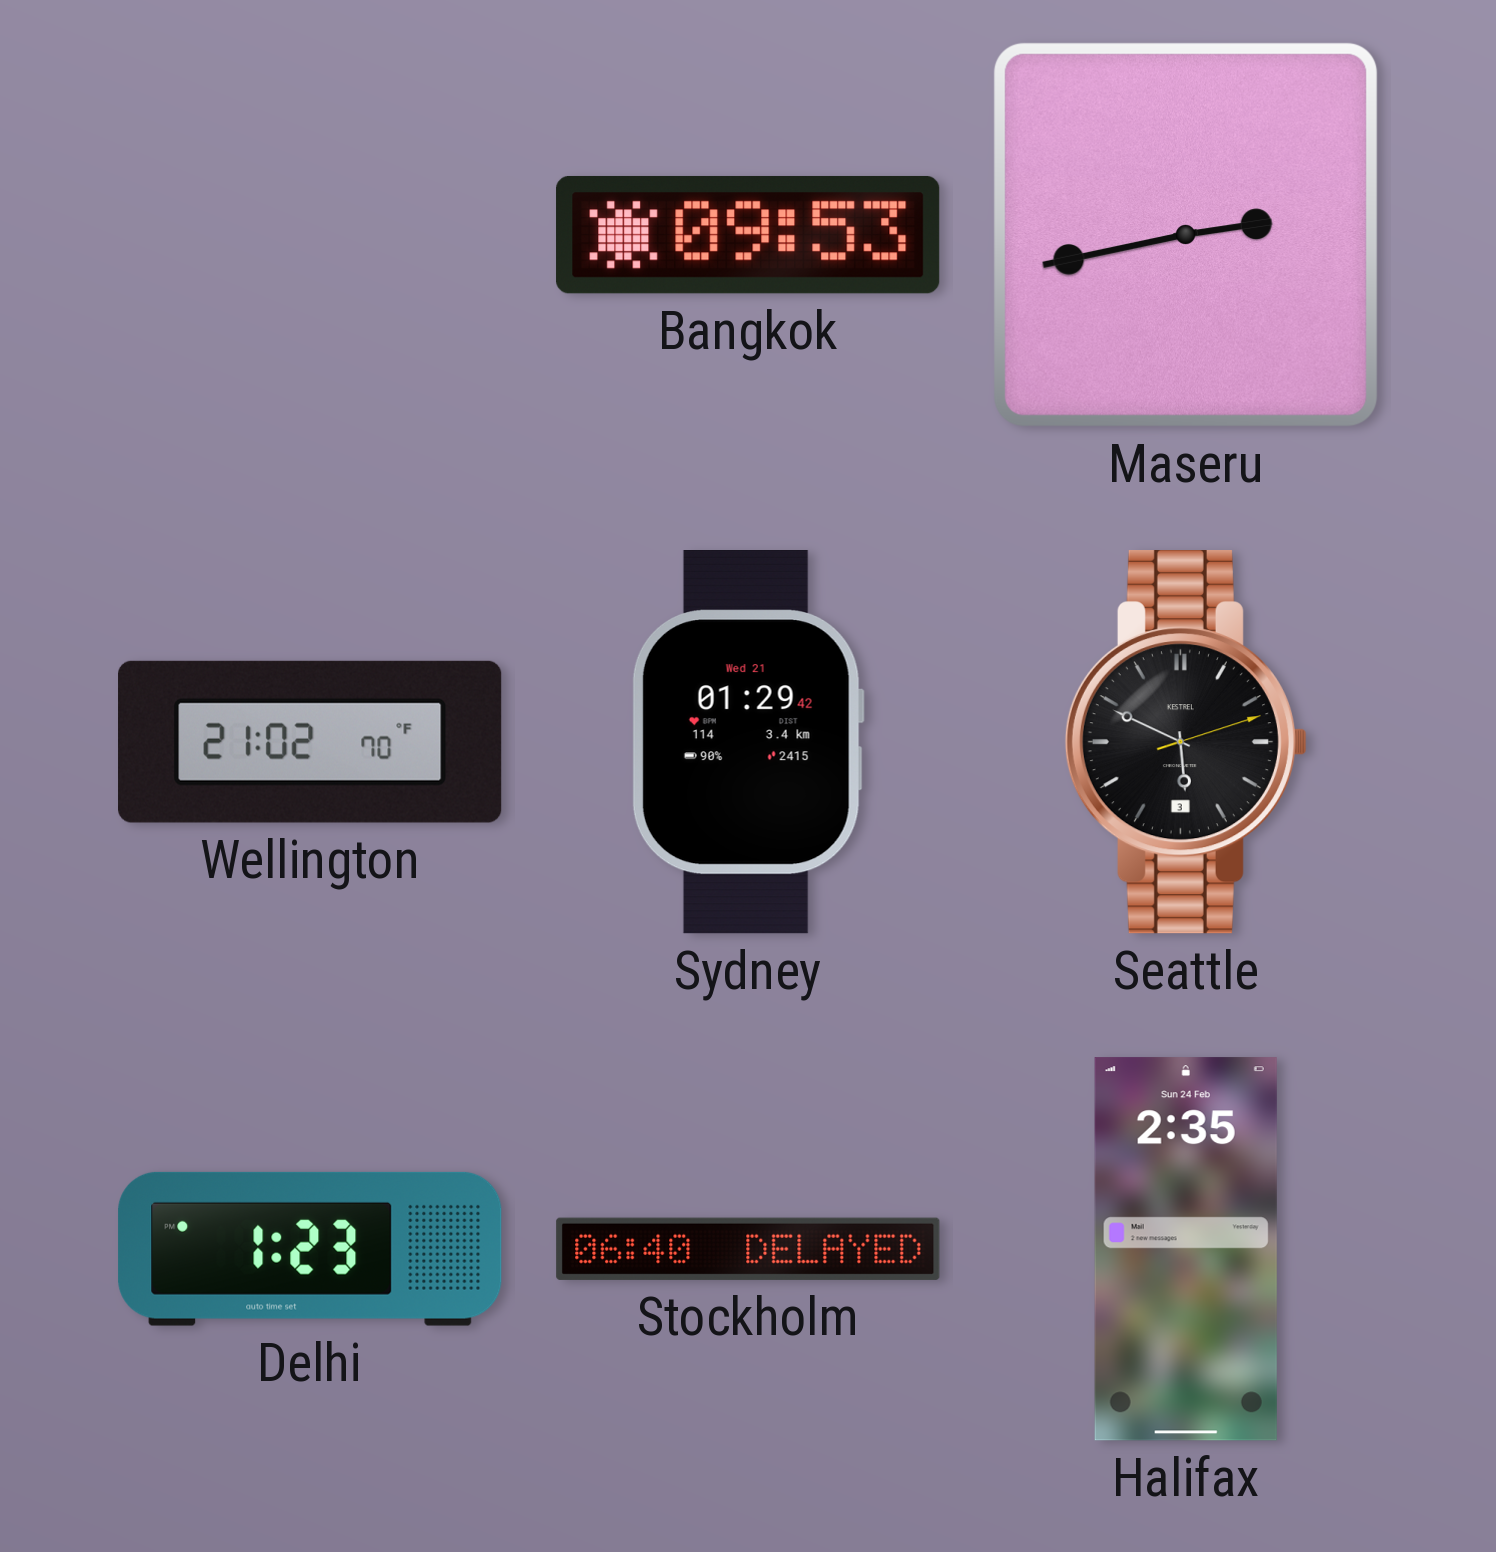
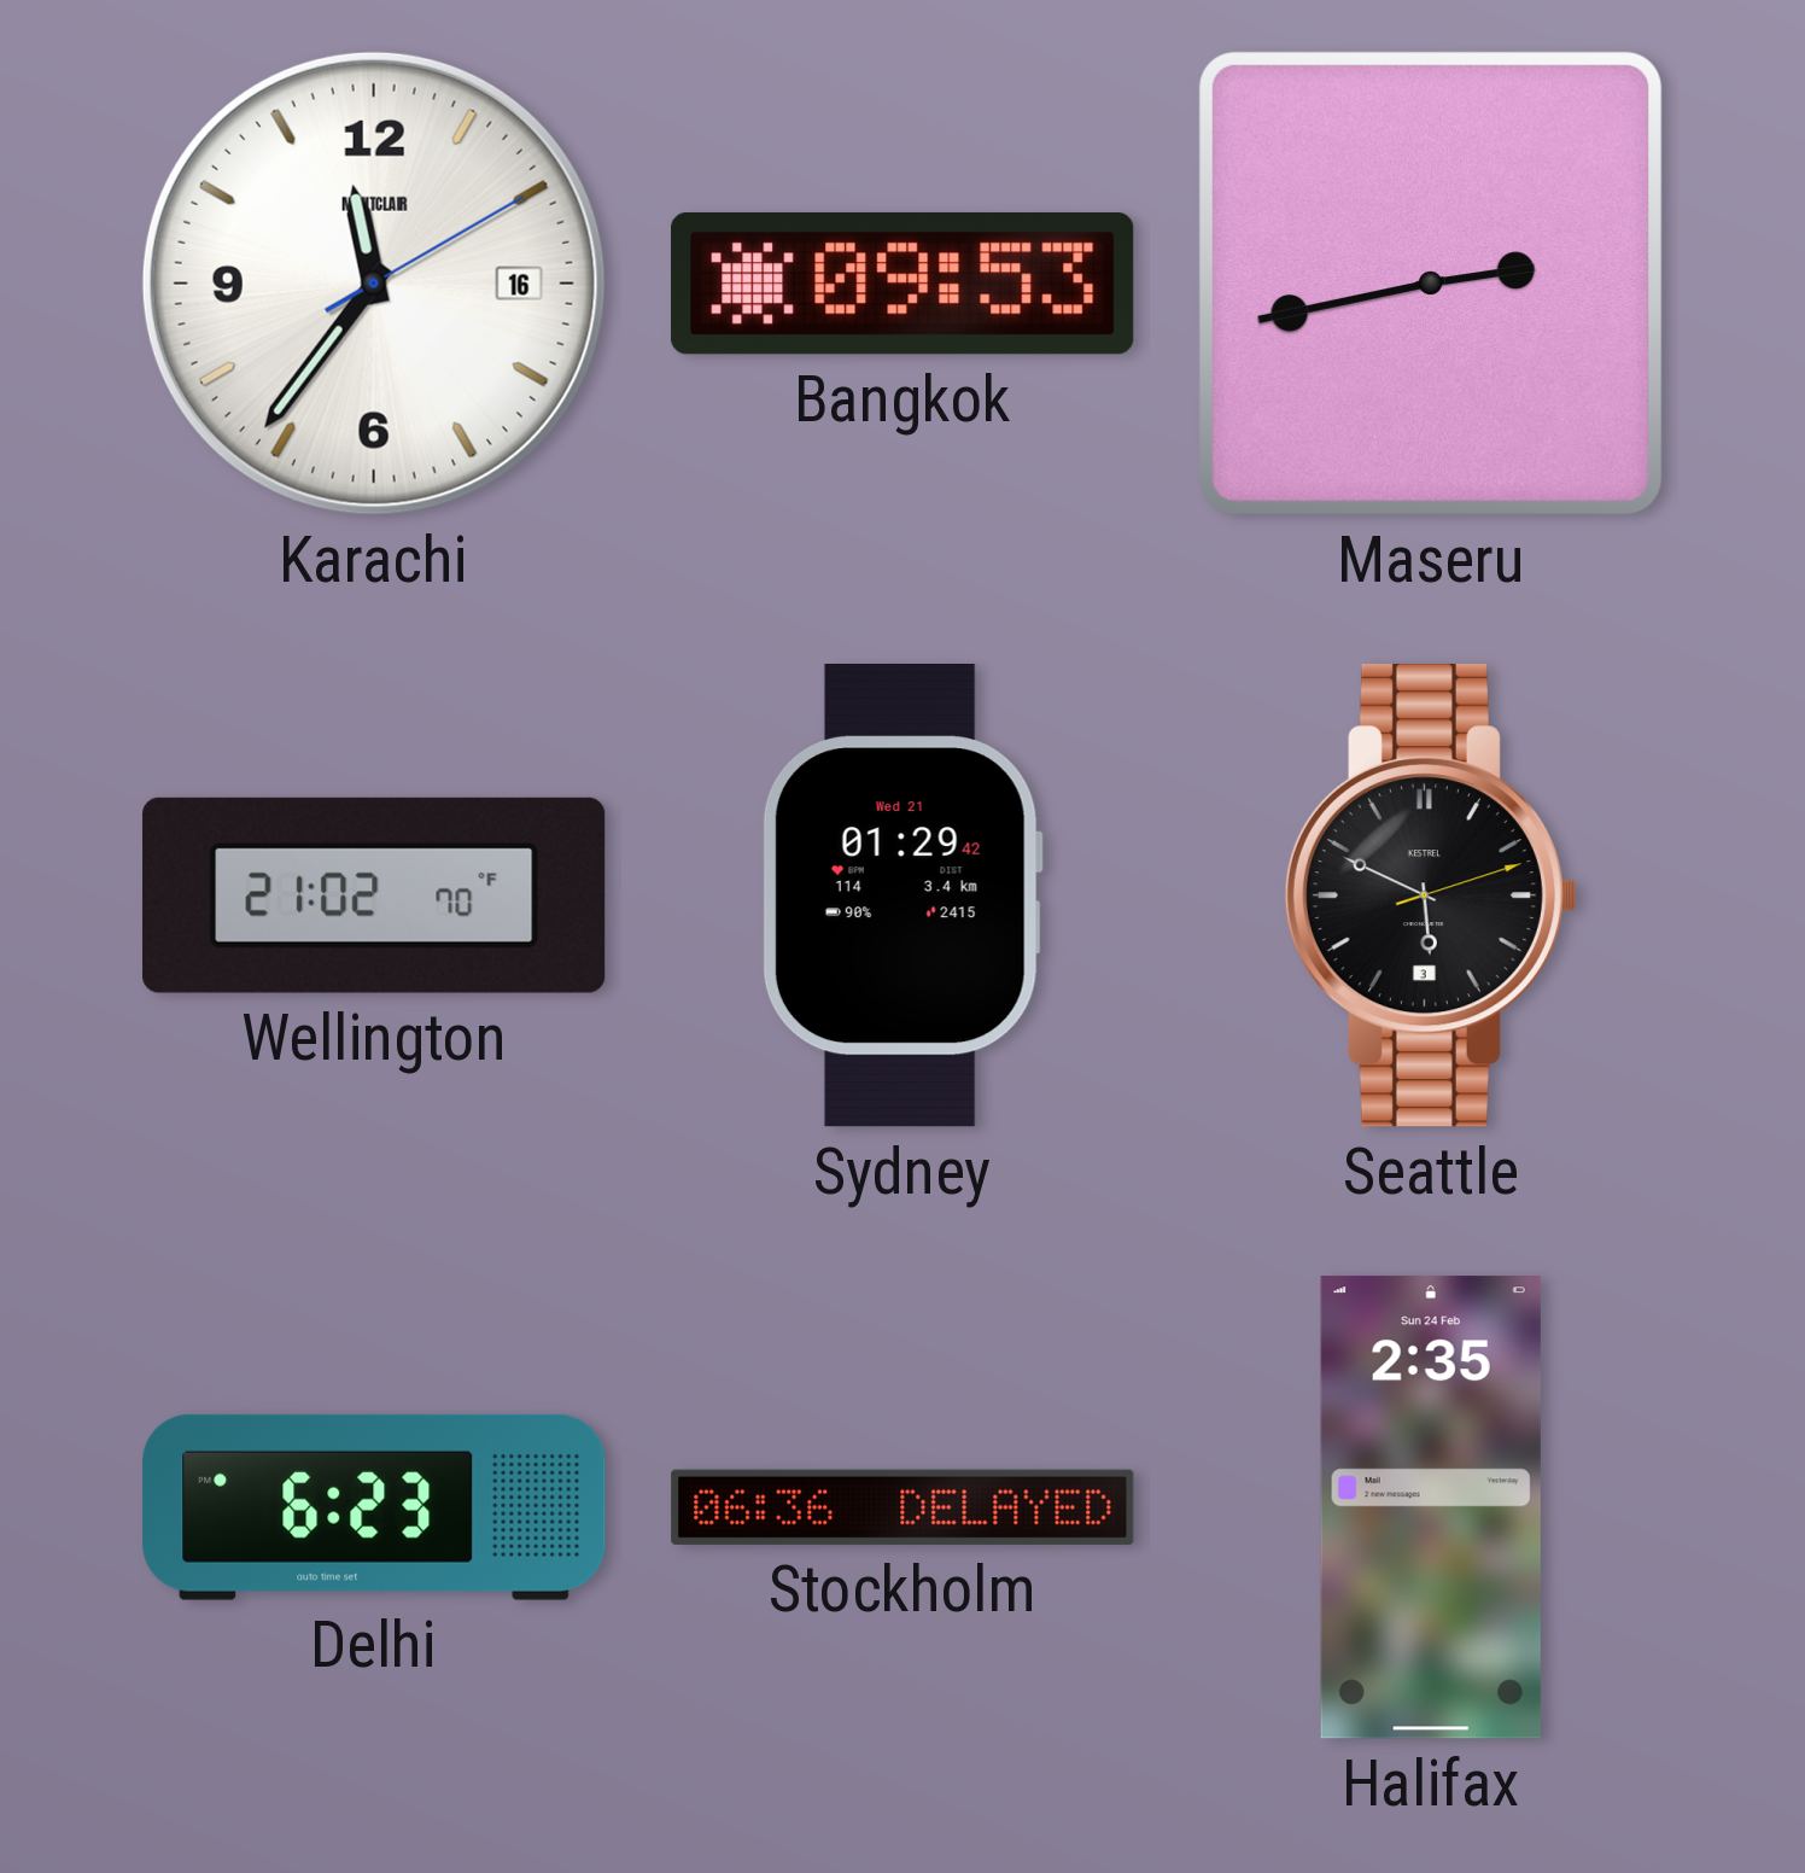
Karachi: none -> 11:36 (374, 284)
Delhi: 1:23 -> 6:23 (374, 1507)
Stockholm: 06:40 -> 06:36 (902, 1507)
